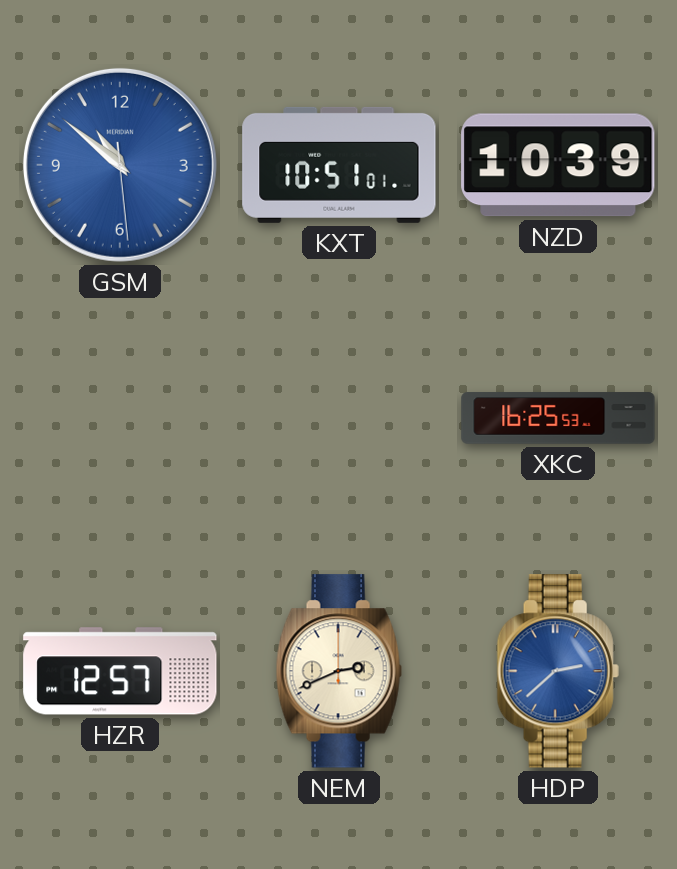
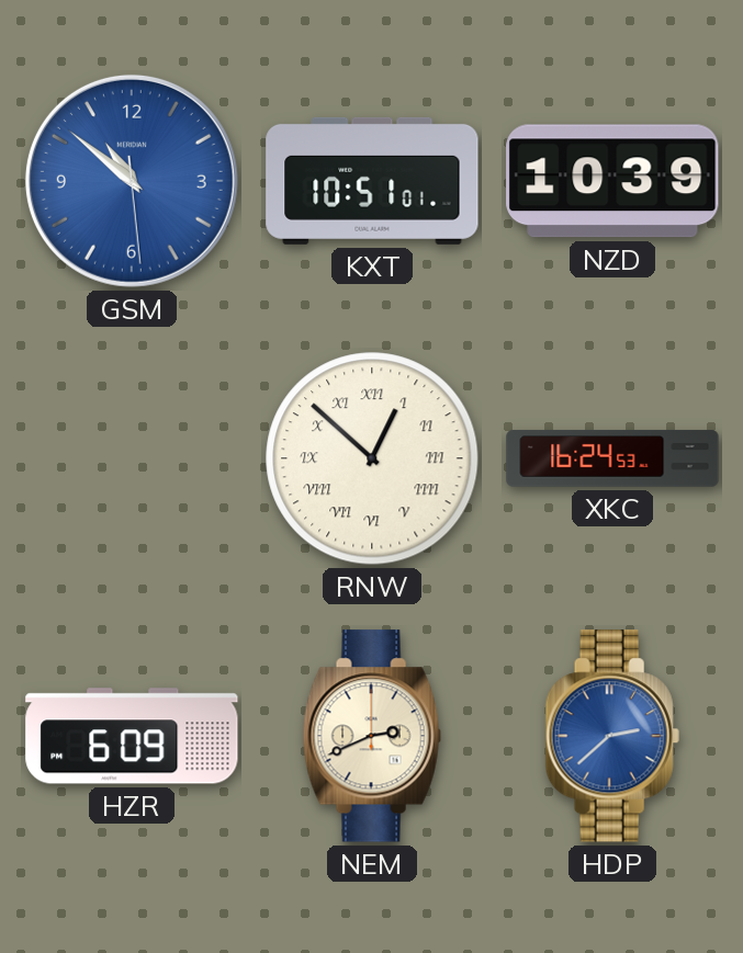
RNW: none -> 12:52 (372, 458)
XKC: 16:25 -> 16:24 (612, 458)
HZR: 12:57 -> 6:09 (132, 736)
